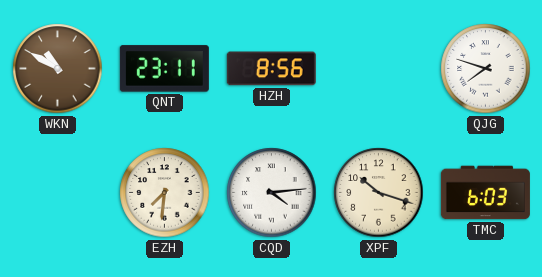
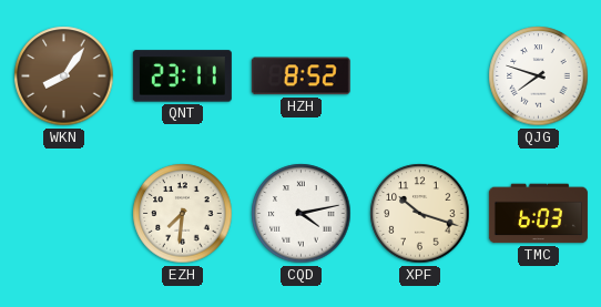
WKN: 10:50 -> 8:06 (64, 76)
HZH: 8:56 -> 8:52 (300, 76)
CQD: 4:14 -> 4:13 (302, 214)
